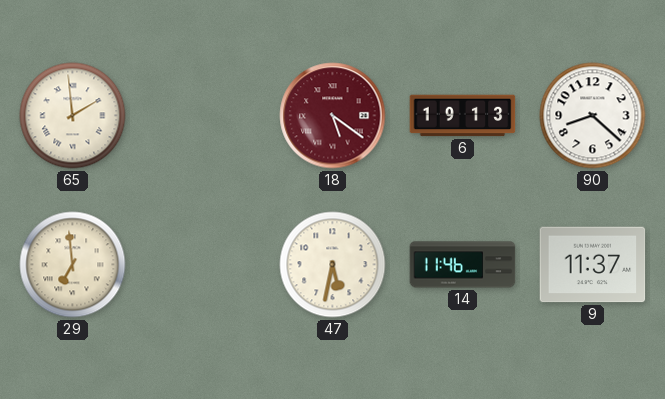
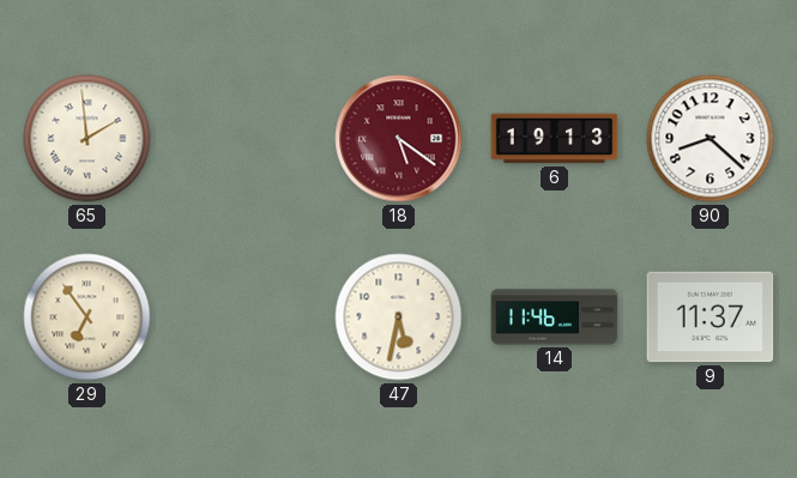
29: 6:59 -> 6:54 (87, 317)
